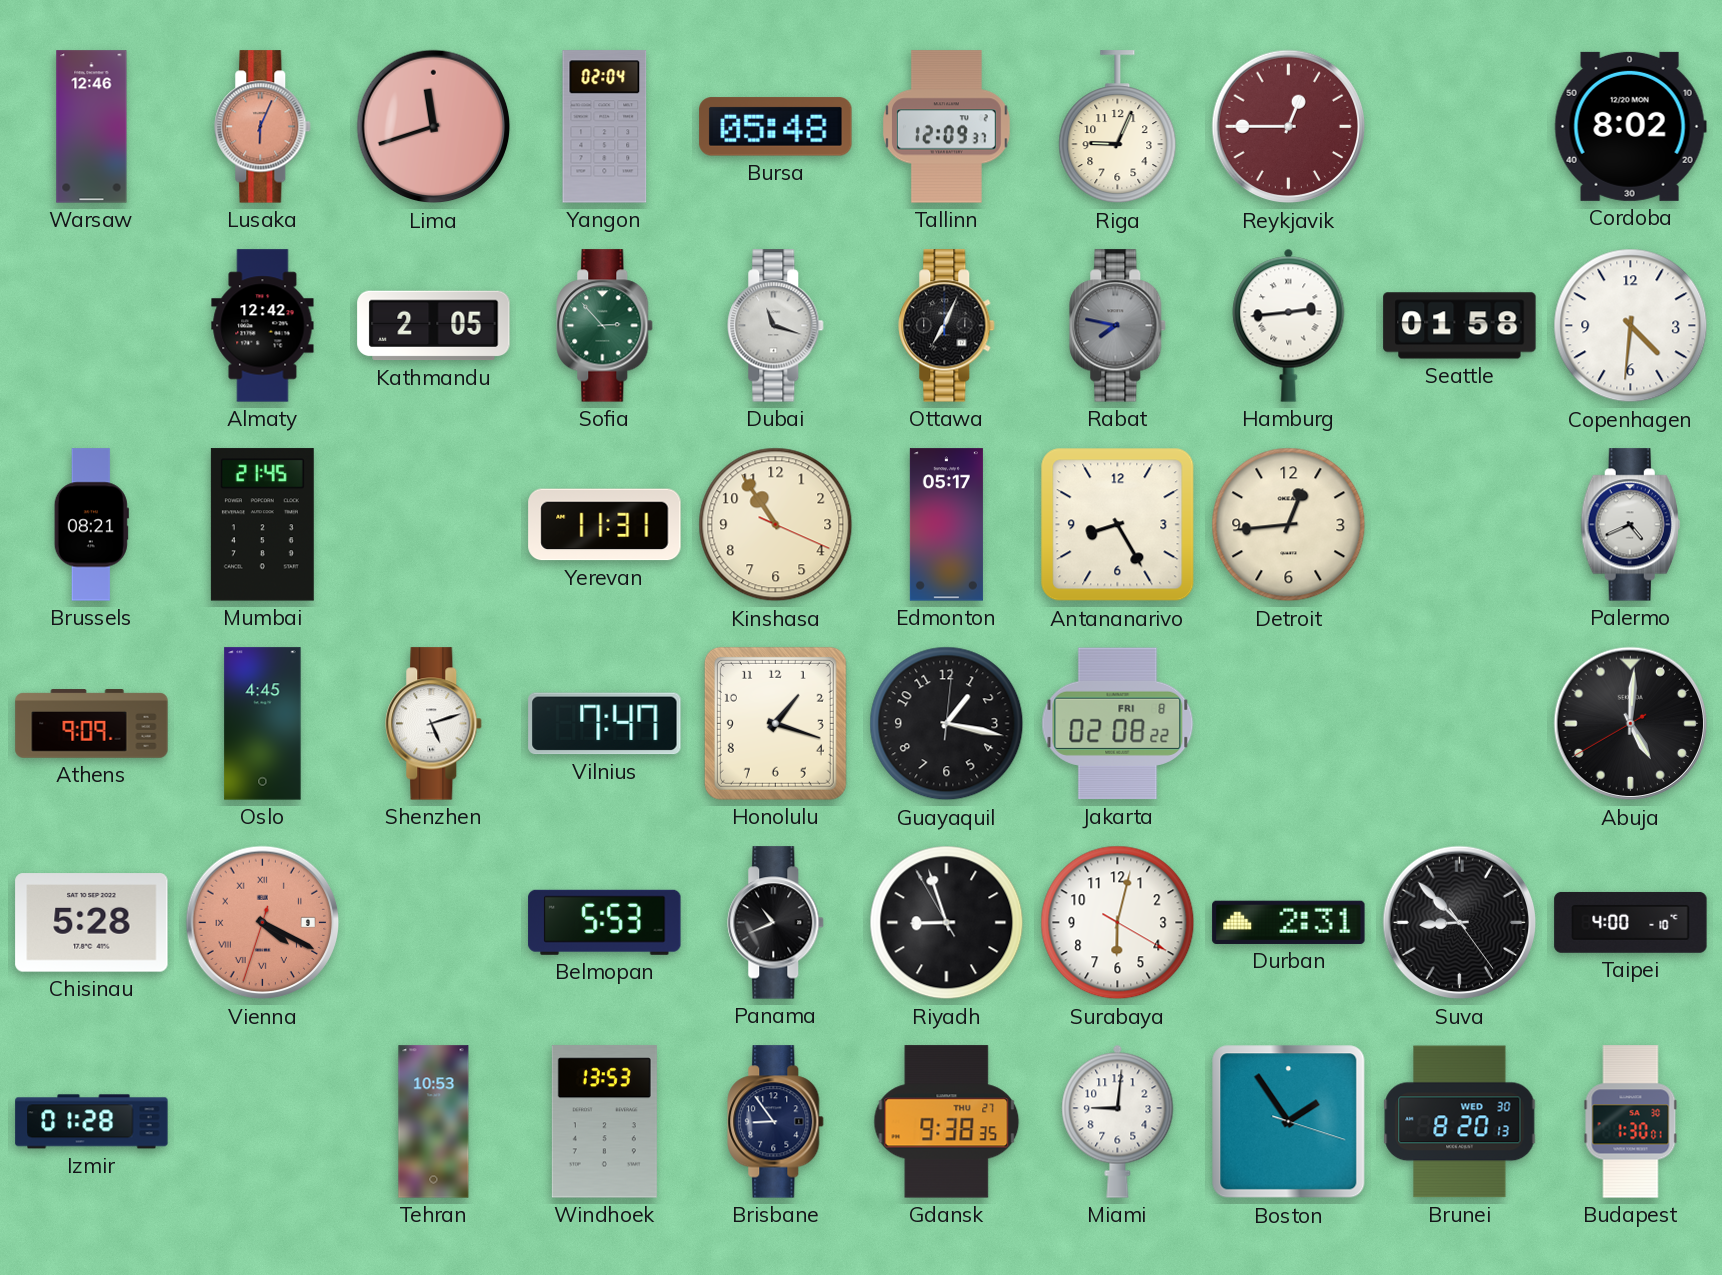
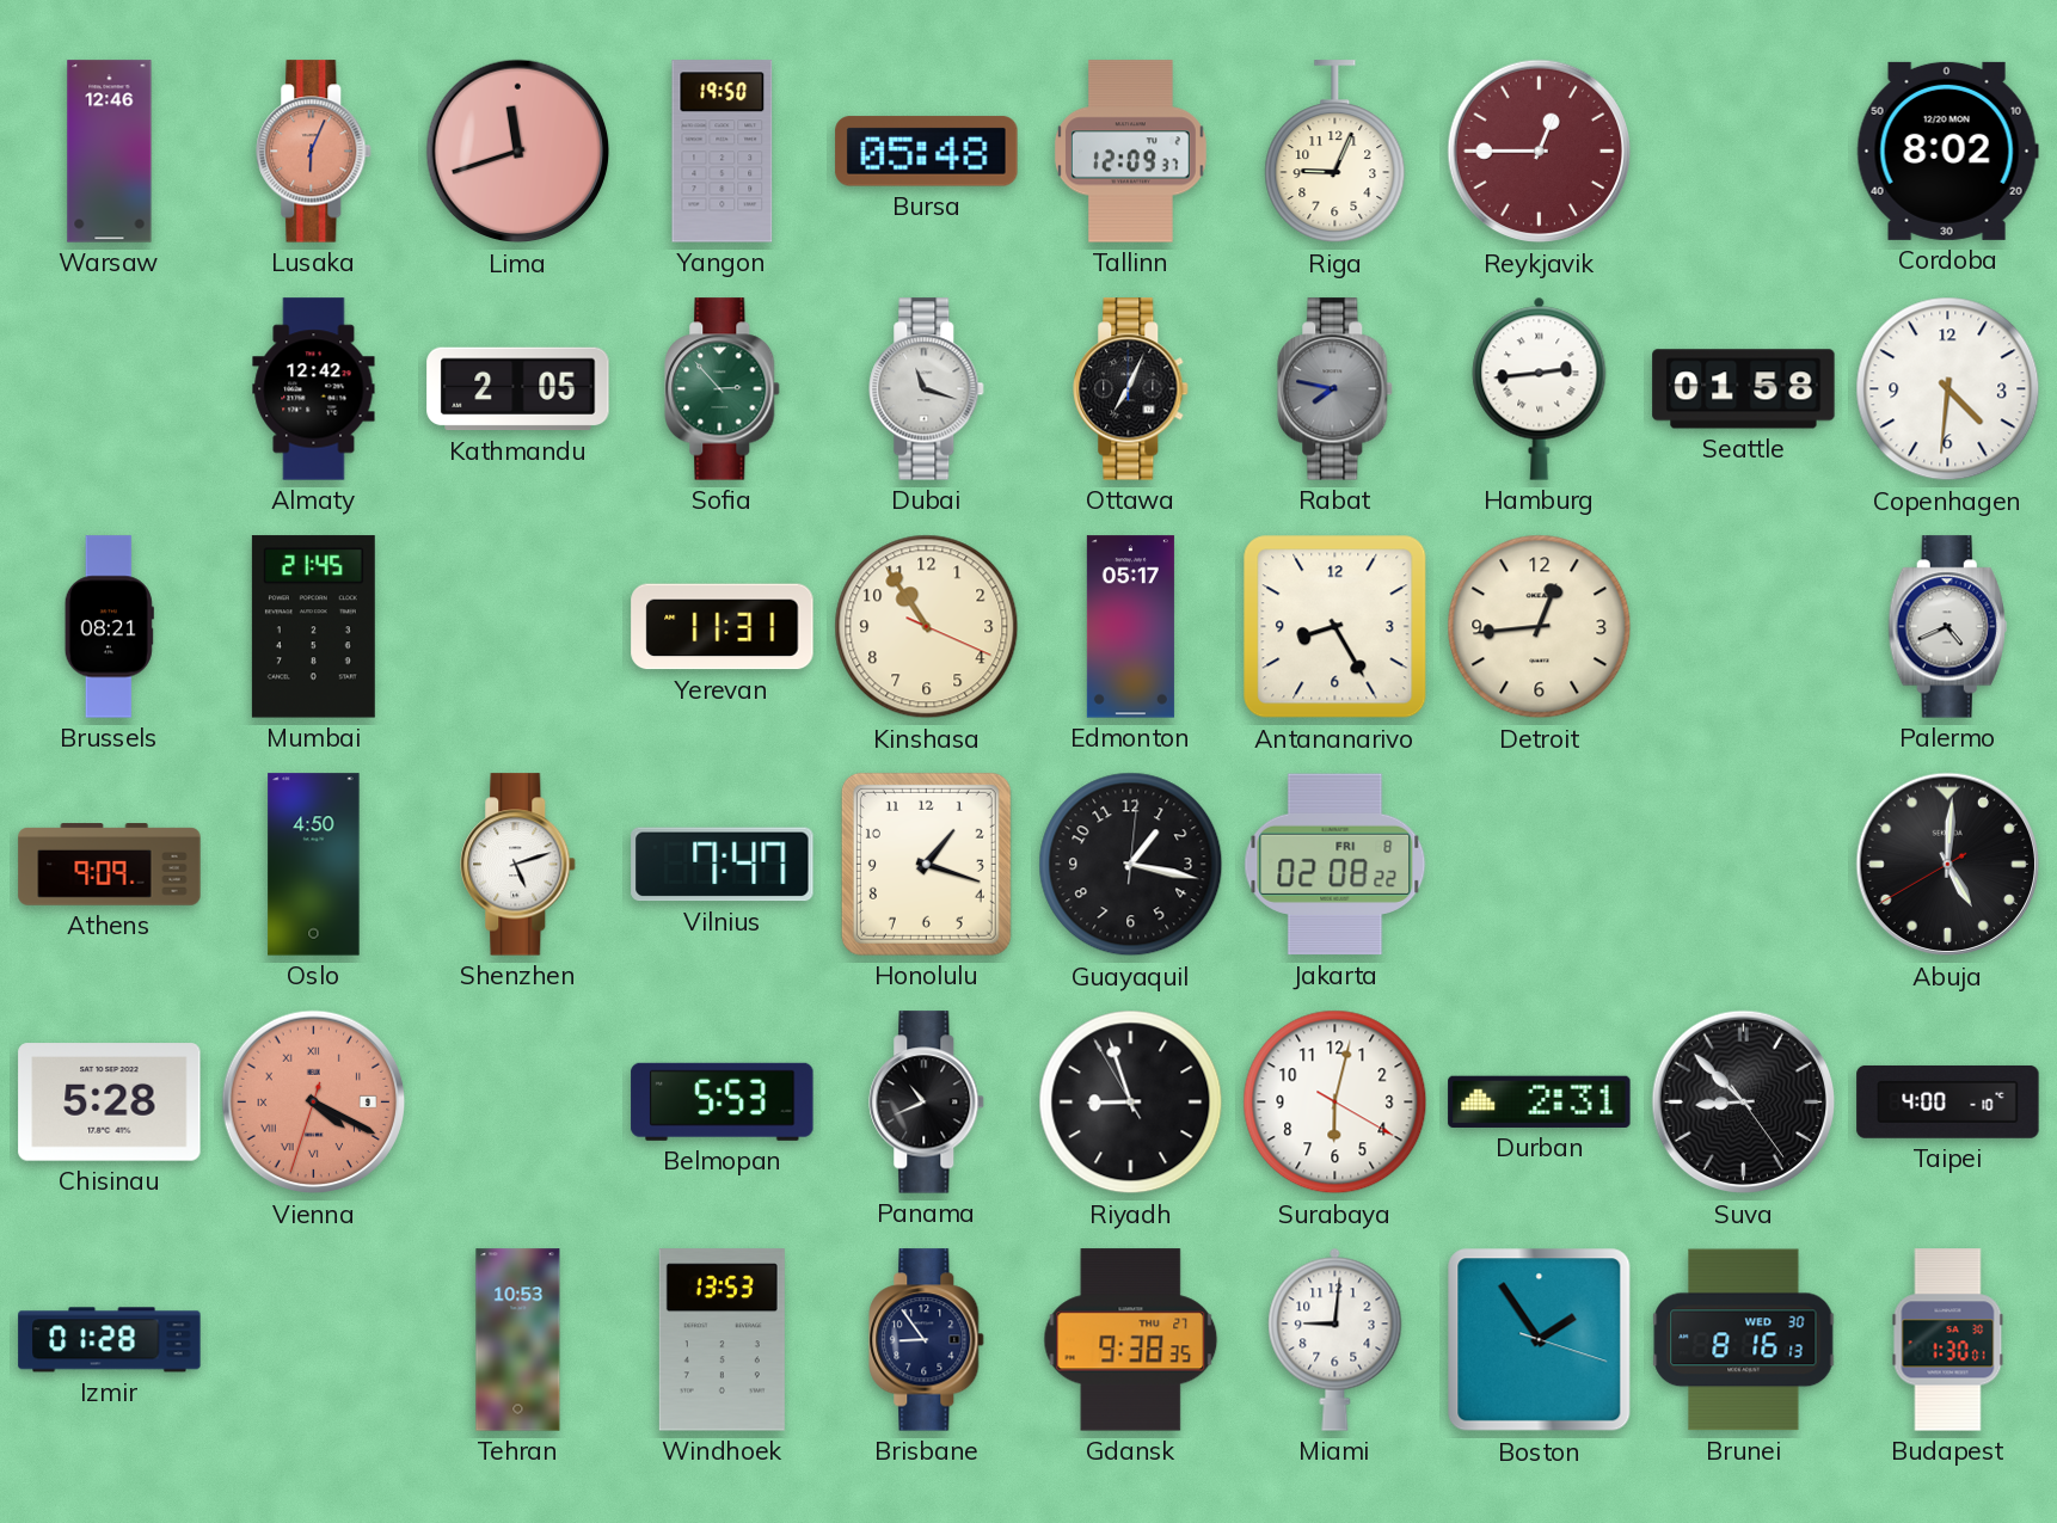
Yangon: 02:04 -> 19:50 (723, 152)
Oslo: 4:45 -> 4:50 (314, 865)
Brunei: 8:20 -> 8:16 (1744, 1340)
